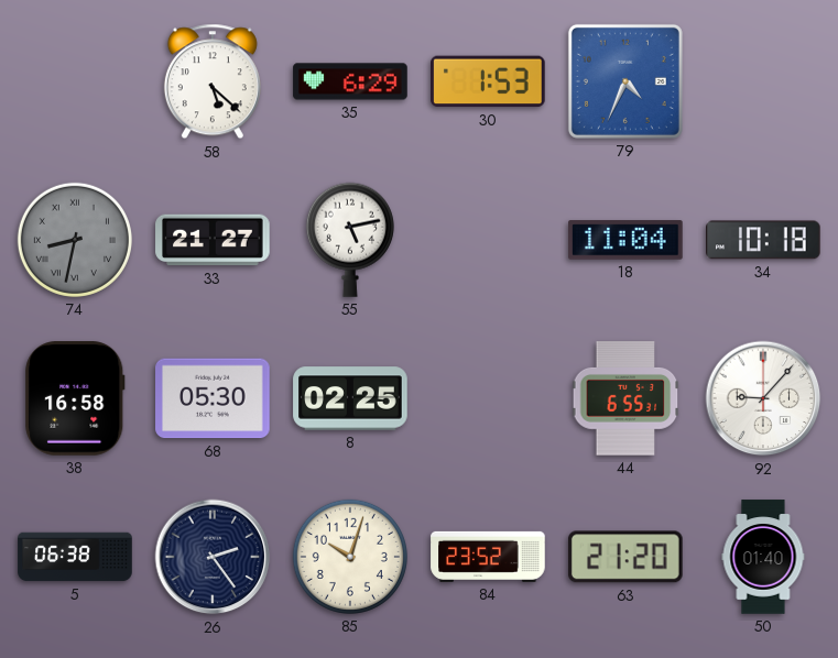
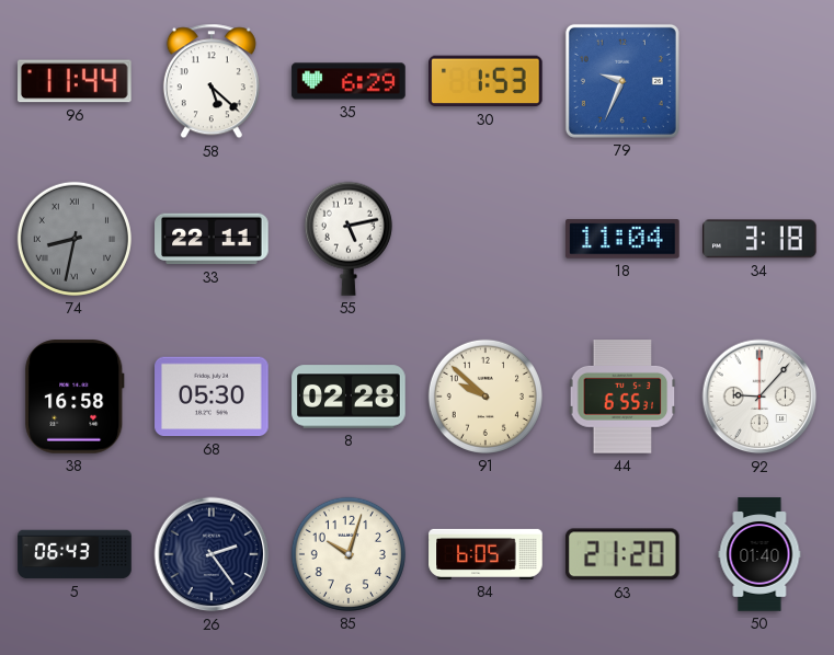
96: none -> 11:44 (76, 81)
79: 4:34 -> 9:34 (622, 81)
33: 21:27 -> 22:11 (212, 239)
34: 10:18 -> 3:18 (761, 239)
8: 02:25 -> 02:28 (349, 397)
91: none -> 9:52 (485, 397)
5: 06:38 -> 06:43 (75, 554)
84: 23:52 -> 6:05 (485, 554)
